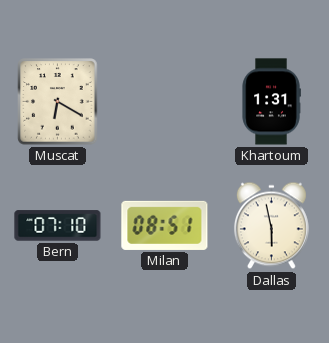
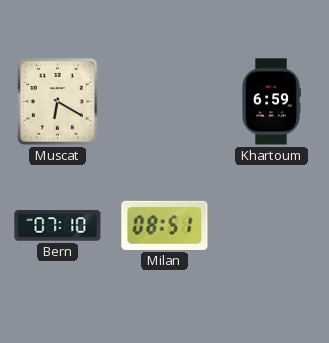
Khartoum: 1:31 -> 6:59 (271, 102)
Dallas: 5:58 -> none (271, 226)
